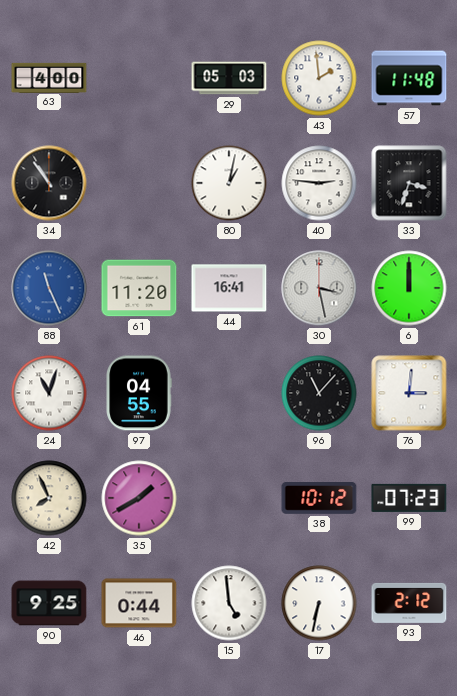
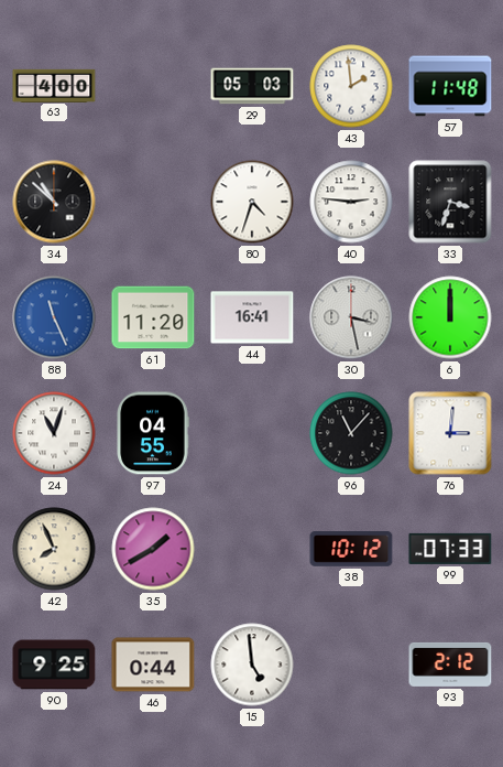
34: 10:54 -> 10:52 (54, 202)
80: 1:02 -> 4:33 (252, 202)
99: 07:23 -> 07:33 (450, 549)
17: 6:32 -> none (319, 603)
